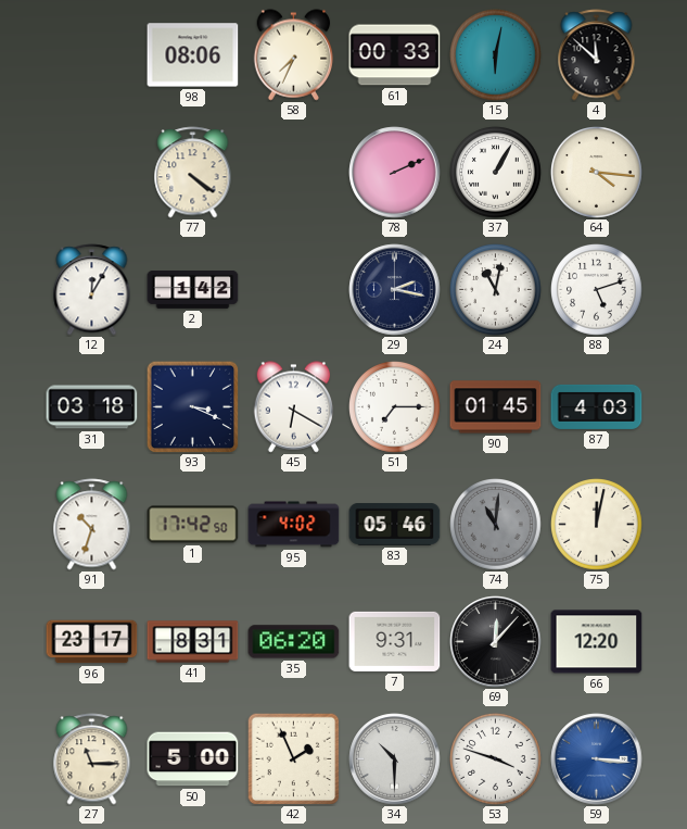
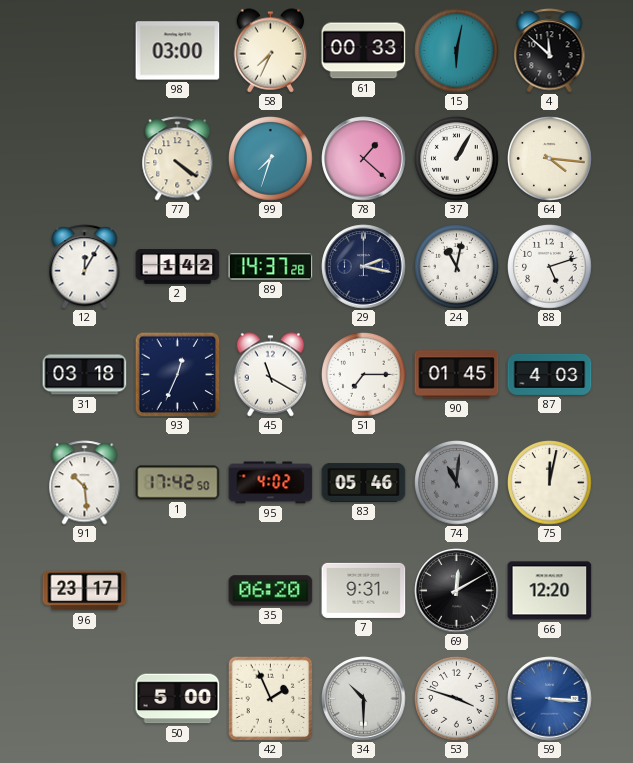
98: 08:06 -> 03:00 (178, 51)
99: none -> 7:33 (271, 159)
78: 2:11 -> 1:22 (364, 159)
89: none -> 14:37 (271, 267)
93: 3:19 -> 12:34 (177, 374)
45: 6:20 -> 11:20 (271, 375)
91: 10:33 -> 10:29 (85, 483)
41: 8:31 -> none (193, 642)
69: 12:07 -> 12:10 (457, 591)
27: 11:15 -> none (92, 759)
